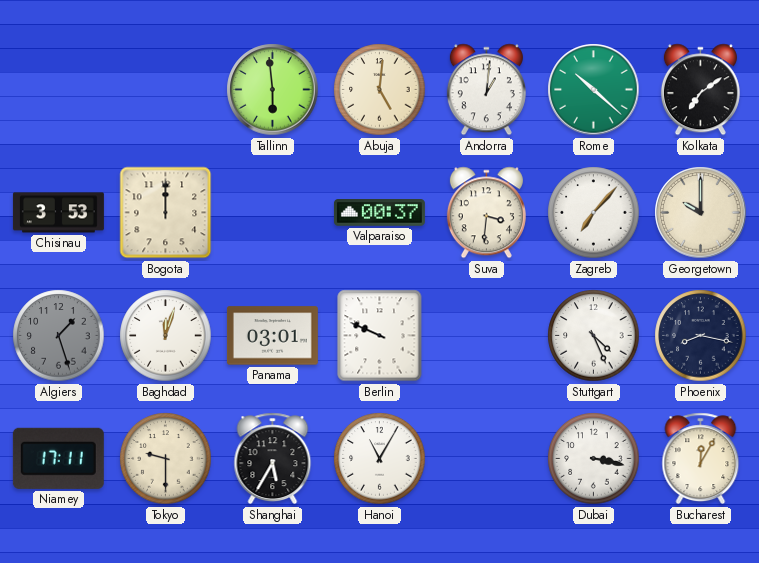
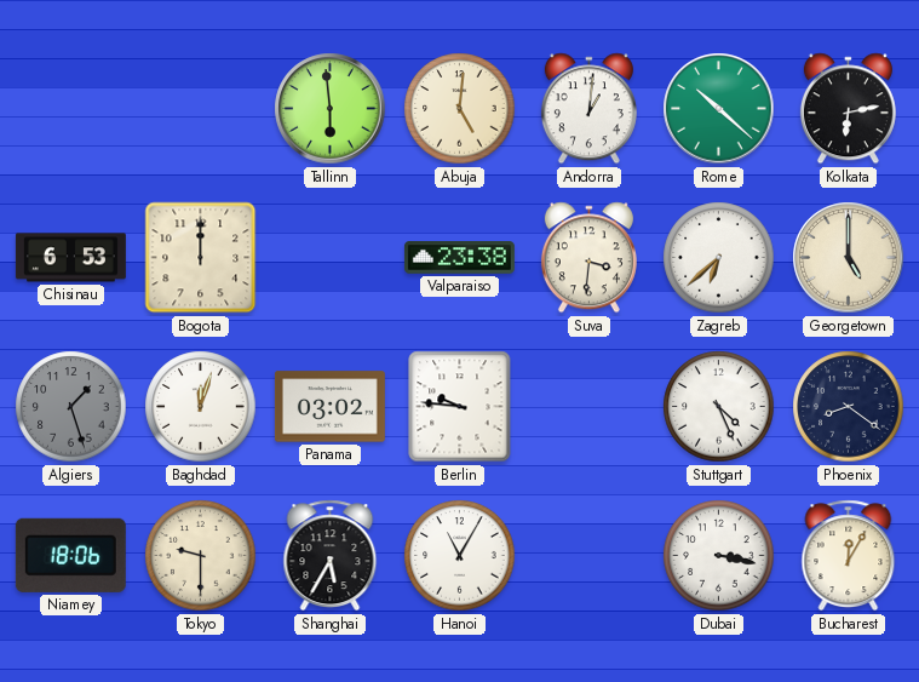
Kolkata: 7:09 -> 6:13 (848, 109)
Chisinau: 3:53 -> 6:53 (70, 258)
Valparaiso: 00:37 -> 23:38 (459, 258)
Zagreb: 7:07 -> 6:38 (719, 258)
Georgetown: 10:00 -> 5:00 (849, 258)
Panama: 03:01 -> 03:02 (329, 407)
Berlin: 9:49 -> 9:46 (460, 407)
Phoenix: 8:17 -> 8:21 (849, 407)
Niamey: 17:11 -> 18:06 (70, 555)
